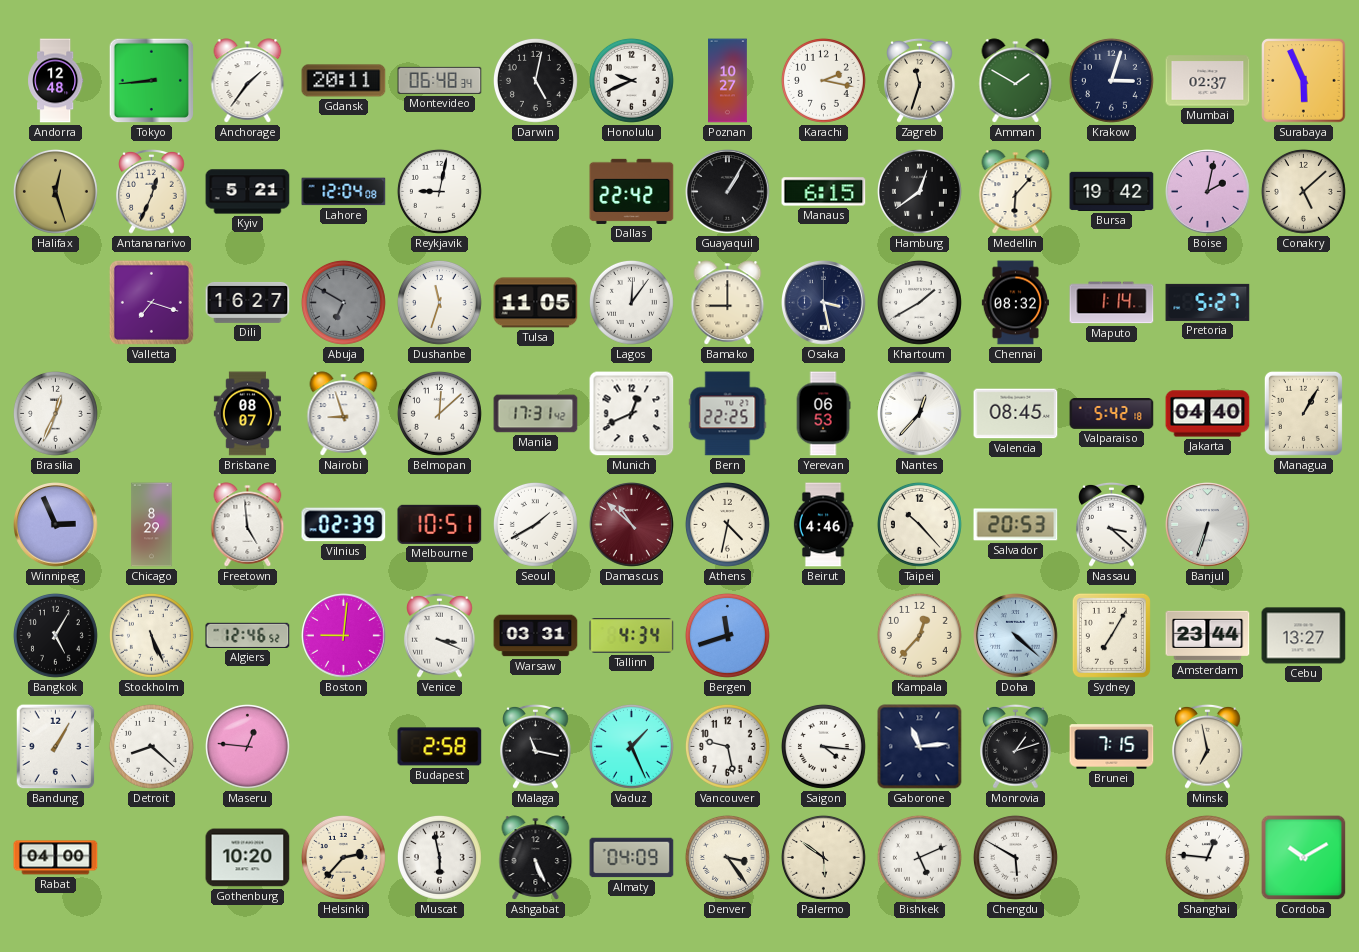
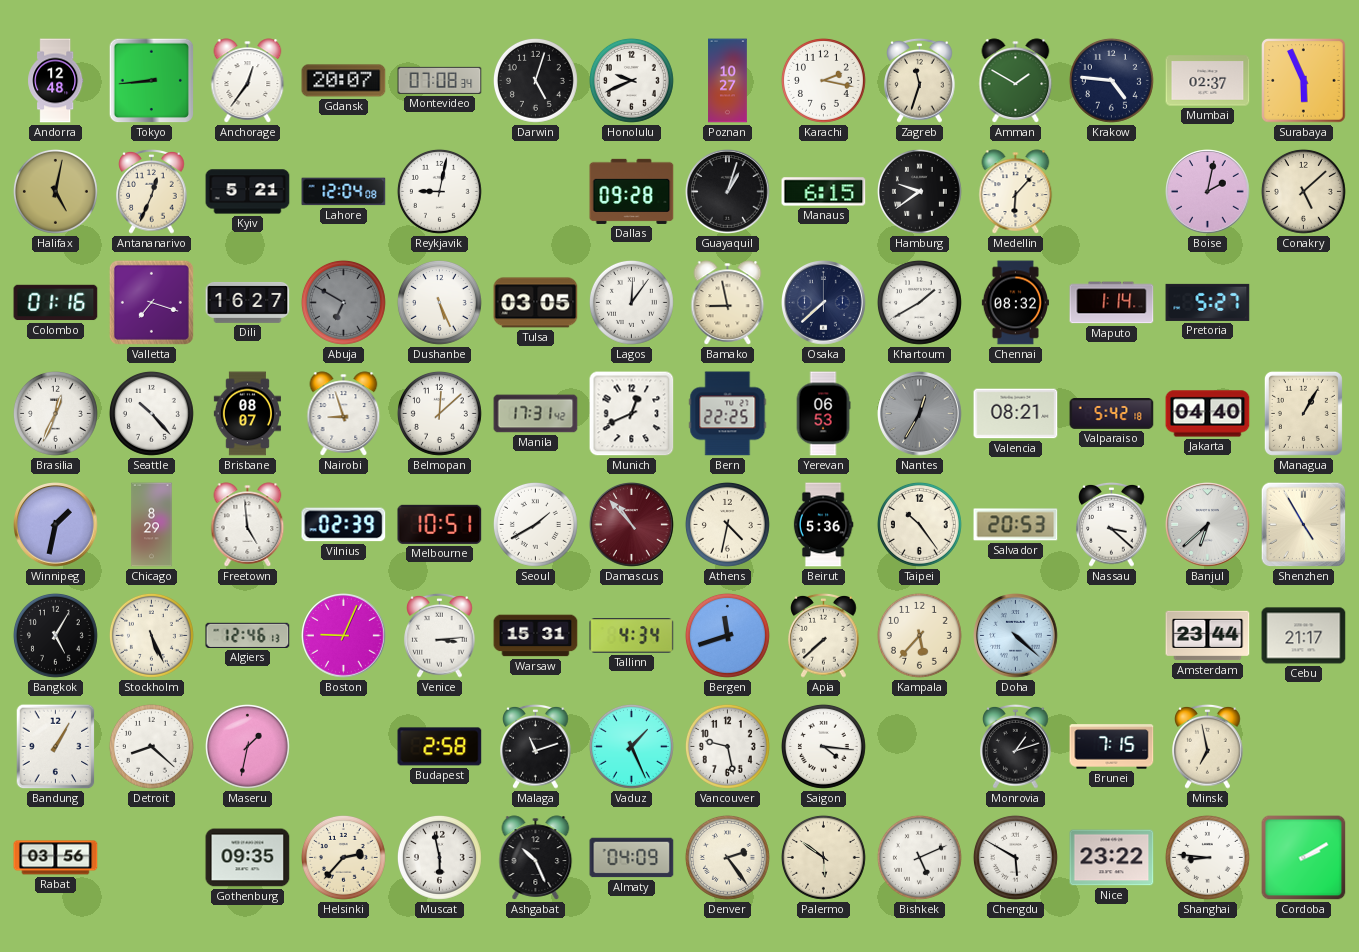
Anchorage: 1:36 -> 12:36 (248, 81)
Gdansk: 20:11 -> 20:07 (344, 81)
Montevideo: 06:48 -> 07:08 (440, 80)
Darwin: 5:02 -> 5:03 (535, 80)
Krakow: 3:03 -> 4:46 (1111, 80)
Halifax: 12:27 -> 5:02 (55, 191)
Dallas: 22:42 -> 09:28 (632, 191)
Guayaquil: 1:05 -> 1:03 (728, 192)
Hamburg: 12:39 -> 9:39 (919, 191)
Bursa: 19:42 -> none (1112, 191)
Colombo: none -> 01:16 (56, 303)
Dushanbe: 11:33 -> 5:26 (439, 302)
Tulsa: 11:05 -> 03:05 (536, 303)
Bamako: 9:00 -> 8:58 (728, 303)
Osaka: 3:28 -> 7:38 (824, 303)
Seattle: none -> 10:23 (151, 413)
Nantes: 12:37 -> 12:35 (920, 414)
Nantes dial: white -> grey (920, 414)
Valencia: 08:45 -> 08:21 (1016, 414)
Winnipeg: 2:56 -> 1:32 (56, 525)
Damascus: 10:52 -> 10:53 (632, 525)
Beirut: 4:46 -> 5:36 (823, 525)
Taipei: 10:23 -> 10:24 (919, 524)
Banjul: 6:33 -> 6:38 (1208, 525)
Shenzhen: none -> 4:55 (1304, 525)
Algiers: 12:46:52 -> 12:46:13 (248, 635)
Boston: 9:01 -> 9:04 (344, 636)
Venice: 3:19 -> 3:14 (440, 635)
Warsaw: 03:31 -> 15:31 (536, 636)
Apia: none -> 7:38 (824, 635)
Kampala: 12:37 -> 5:37 (919, 635)
Sydney: 7:05 -> none (1111, 635)
Cebu: 13:27 -> 21:17 (1304, 636)
Maseru: 12:46 -> 1:32 (247, 746)
Malaga: 11:17 -> 11:12 (536, 746)
Gaborone: 11:14 -> none (920, 747)
Rabat: 04:00 -> 03:56 (56, 858)
Gothenburg: 10:20 -> 09:35 (248, 858)
Ashgabat: 5:26 -> 10:26 (536, 858)
Denver: 3:24 -> 2:24 (727, 857)
Nice: none -> 23:22 (1112, 858)
Shanghai: 12:46 -> 8:46 (1207, 857)
Cordoba: 10:10 -> 2:10 (1304, 858)
